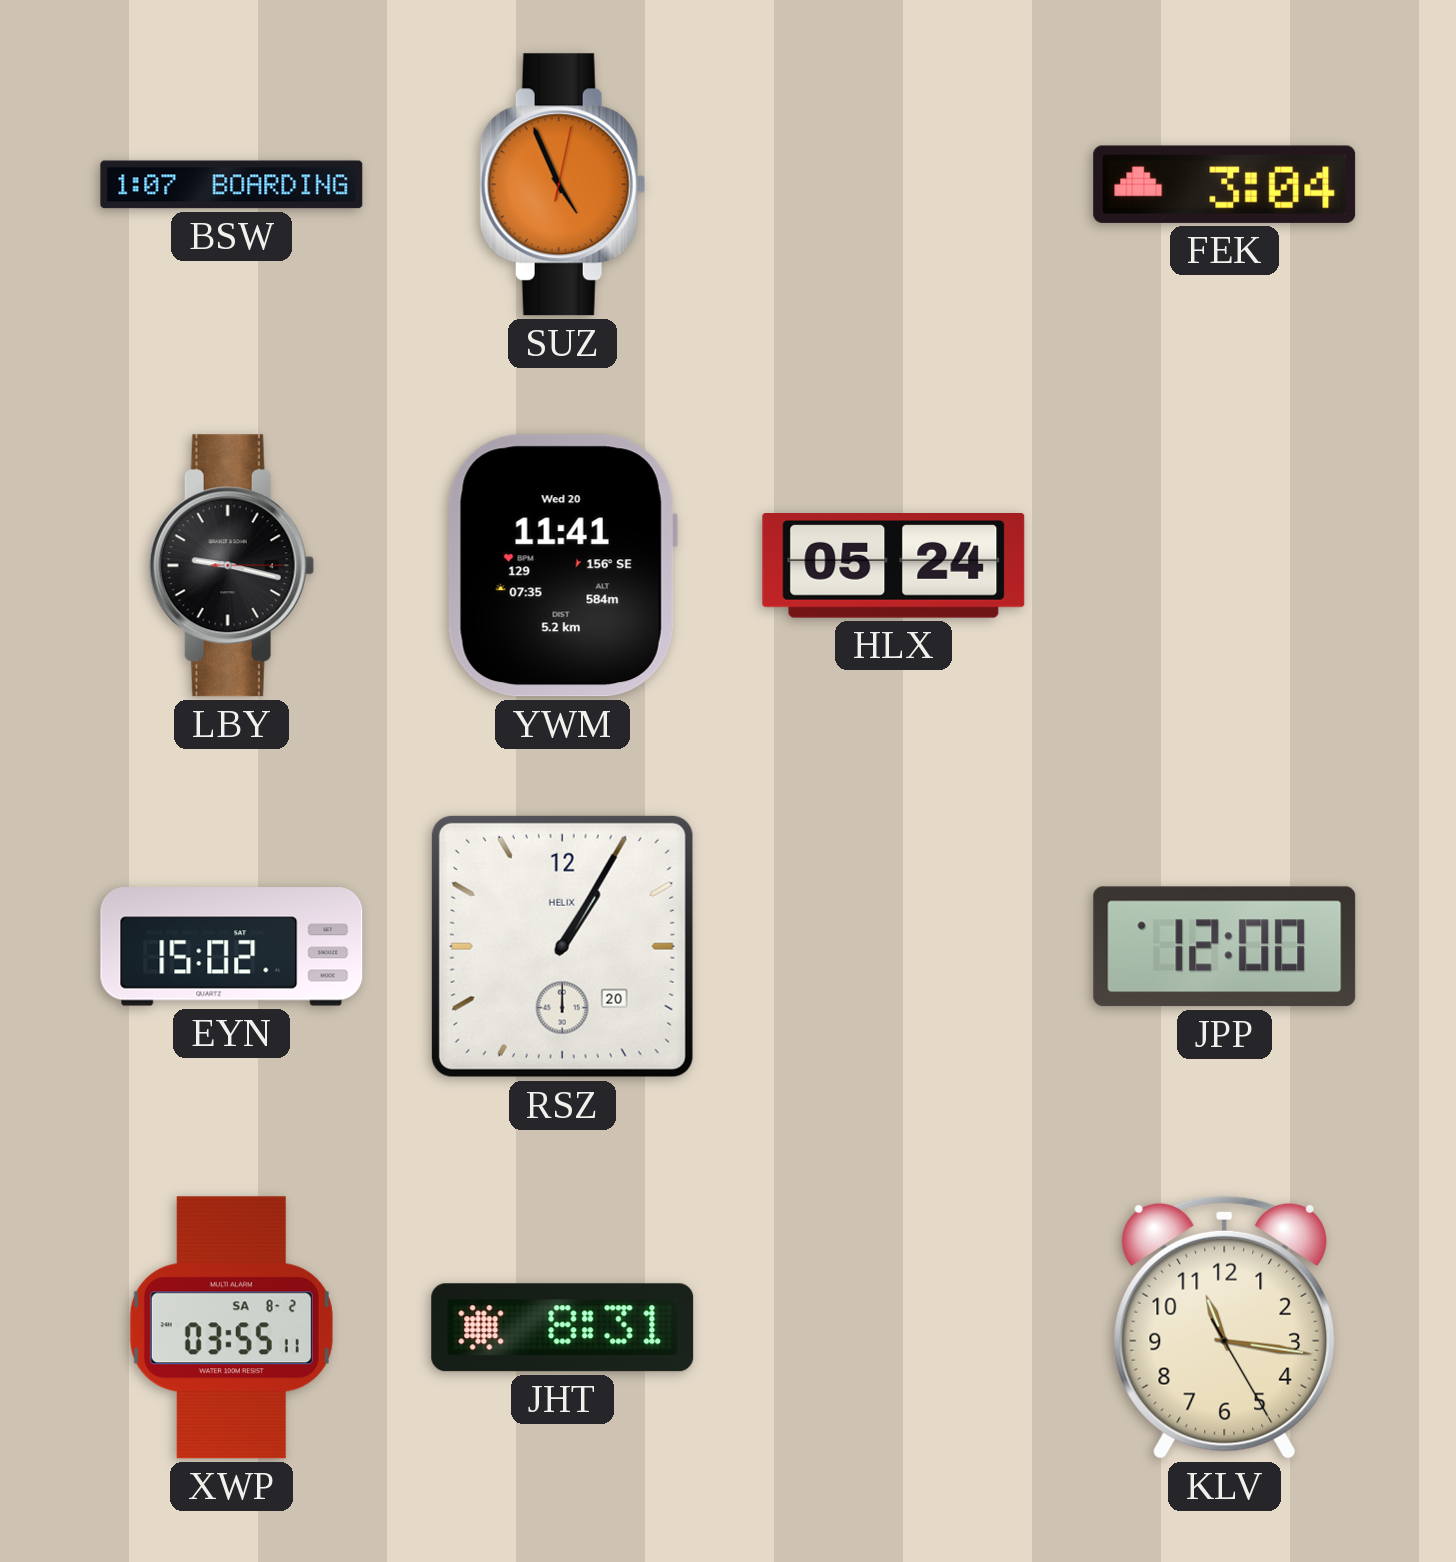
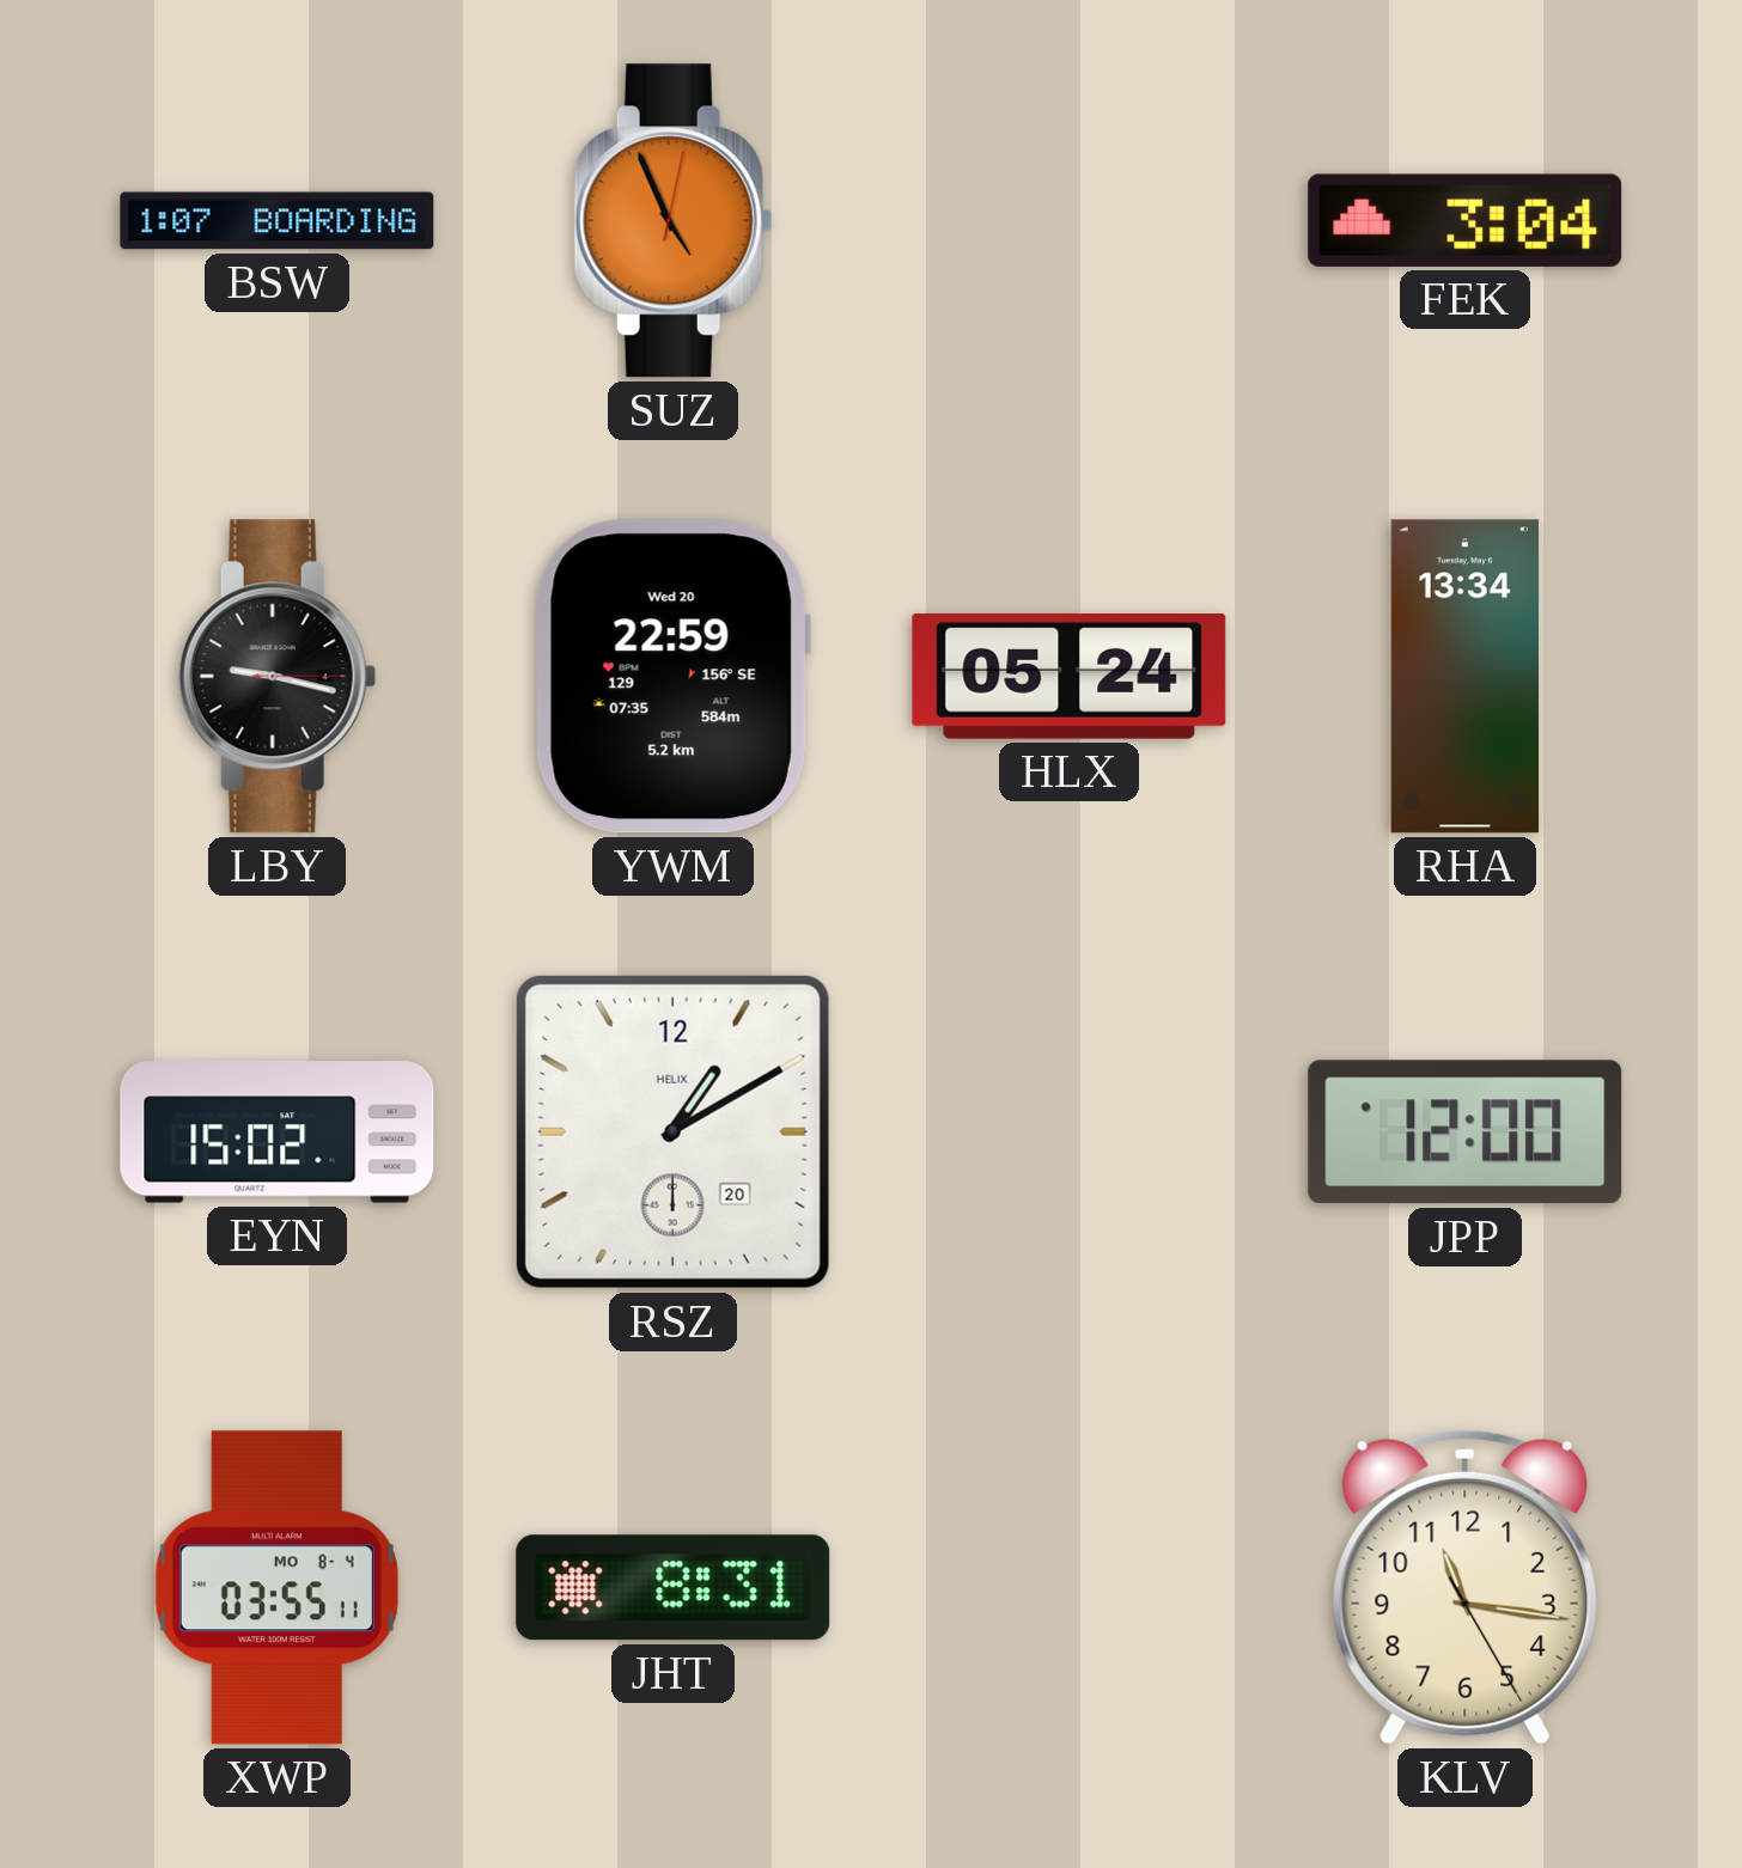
YWM: 11:41 -> 22:59 (672, 677)
RHA: none -> 13:34 (1464, 677)
RSZ: 1:05 -> 1:10 (672, 1131)
XWP date: SA 8-2 -> MO 8-4 (276, 1588)
